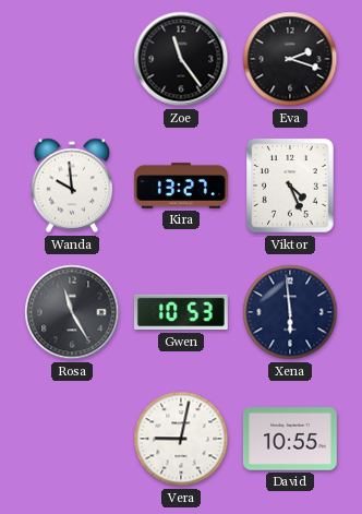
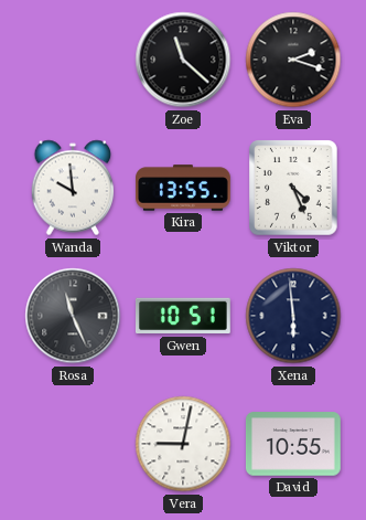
Zoe: 11:24 -> 11:22 (183, 60)
Kira: 13:27 -> 13:55 (184, 188)
Rosa: 11:25 -> 11:26 (73, 316)
Gwen: 10:53 -> 10:51 (183, 316)
